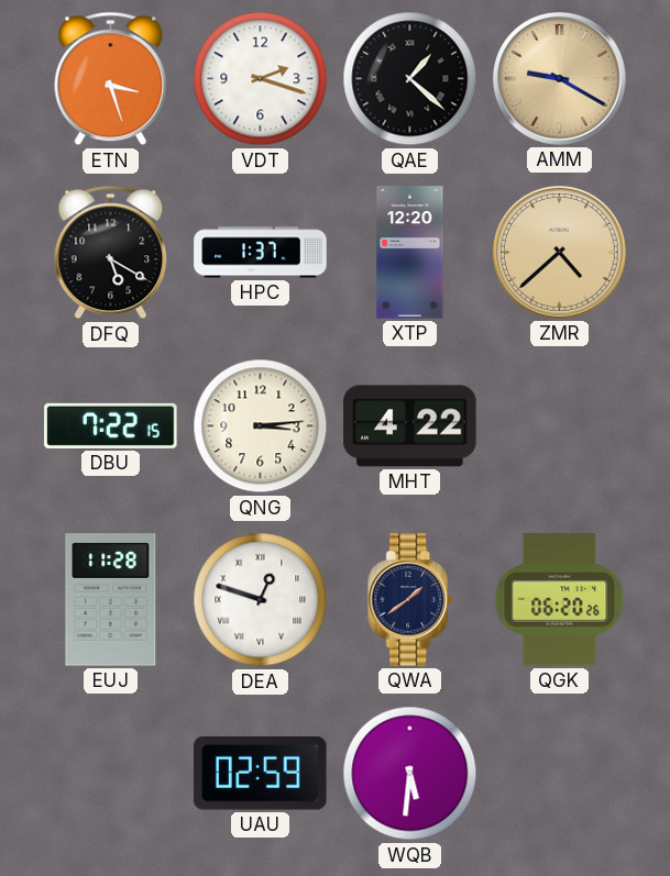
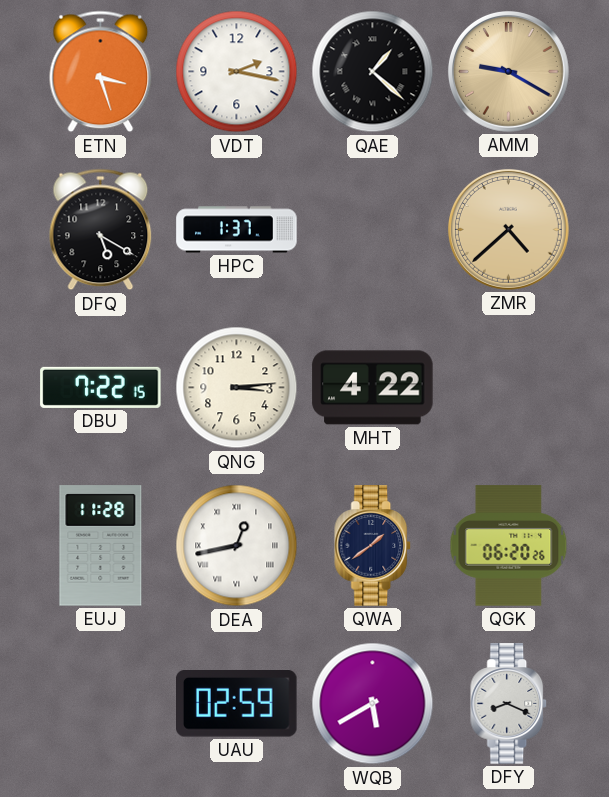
VDT: 2:18 -> 2:17 (237, 72)
XTP: 12:20 -> none (410, 253)
DEA: 12:48 -> 12:43 (237, 546)
WQB: 5:31 -> 5:40 (373, 704)
DFY: none -> 8:19 (509, 704)
